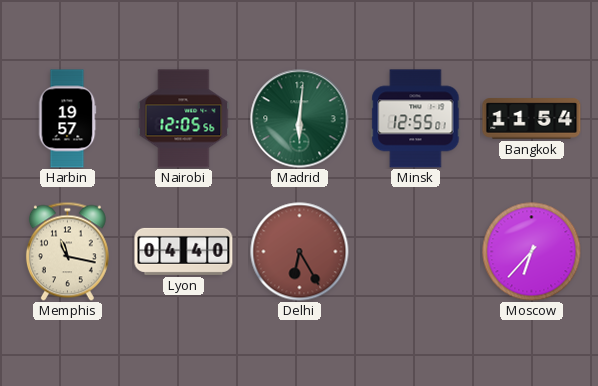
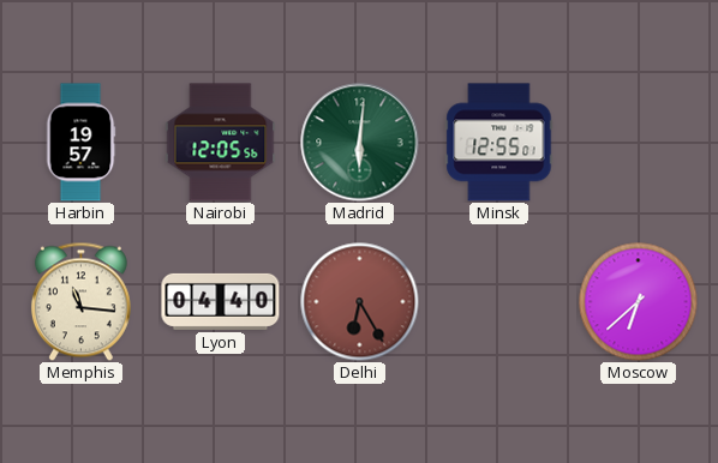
Bangkok: 11:54 -> none (532, 119)
Memphis: 11:17 -> 11:16 (80, 301)
Moscow: 6:37 -> 6:38 (639, 302)
